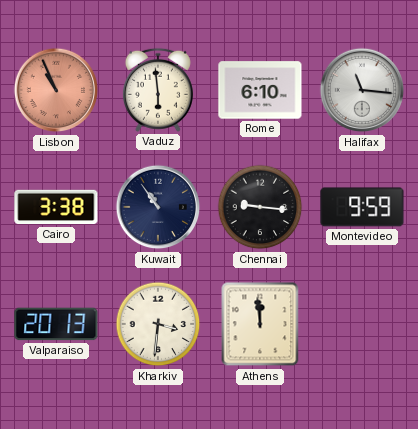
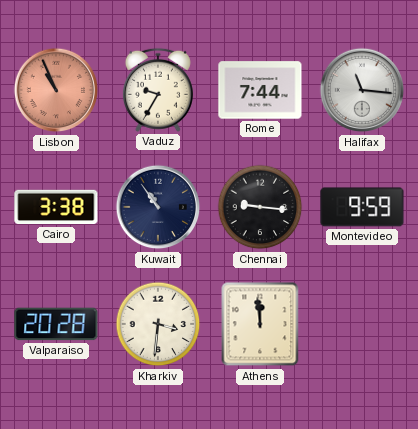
Vaduz: 5:59 -> 9:35 (158, 90)
Rome: 6:10 -> 7:44 (260, 90)
Valparaiso: 20:13 -> 20:28 (56, 324)
